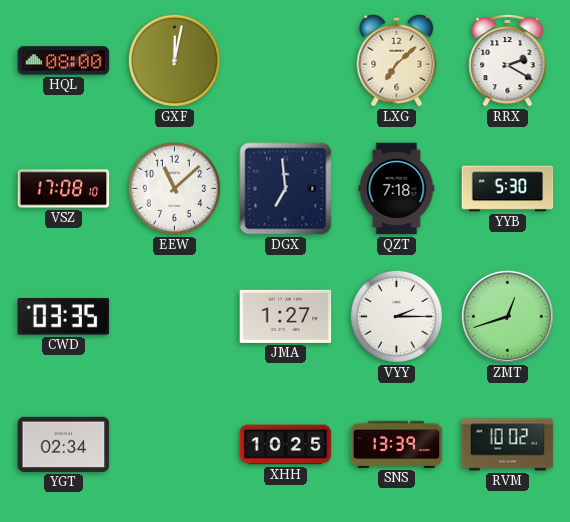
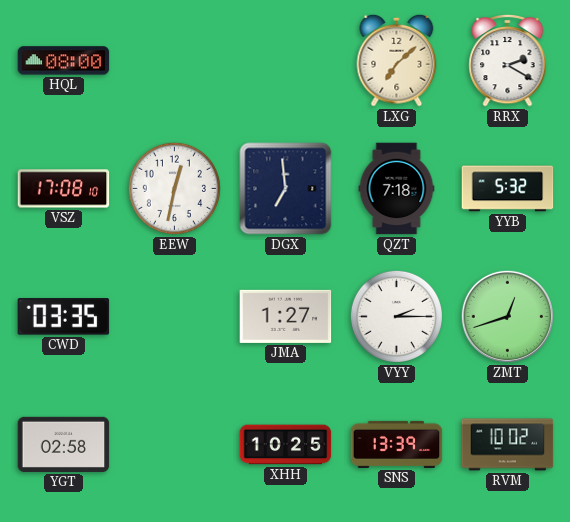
GXF: 12:02 -> none (174, 60)
EEW: 11:08 -> 12:32 (174, 188)
YYB: 5:30 -> 5:32 (508, 189)
YGT: 02:34 -> 02:58 (64, 444)
